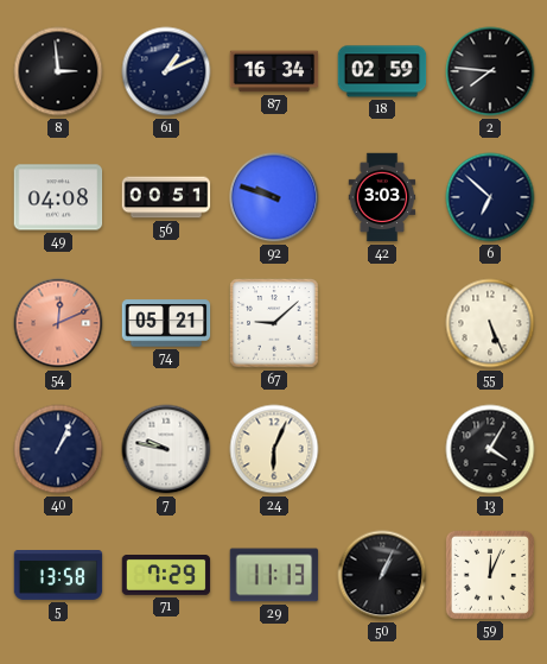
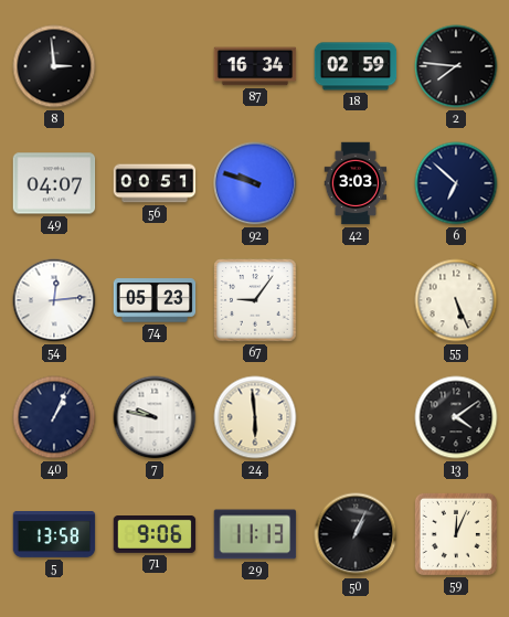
61: 1:11 -> none (166, 71)
49: 04:08 -> 04:07 (54, 183)
54: 12:11 -> 12:14 (54, 300)
54 dial: salmon -> white (54, 300)
74: 05:21 -> 05:23 (155, 300)
67: 9:08 -> 9:06 (255, 300)
24: 6:04 -> 5:59 (255, 417)
13: 4:05 -> 4:09 (456, 417)
71: 7:29 -> 9:06 (155, 535)
